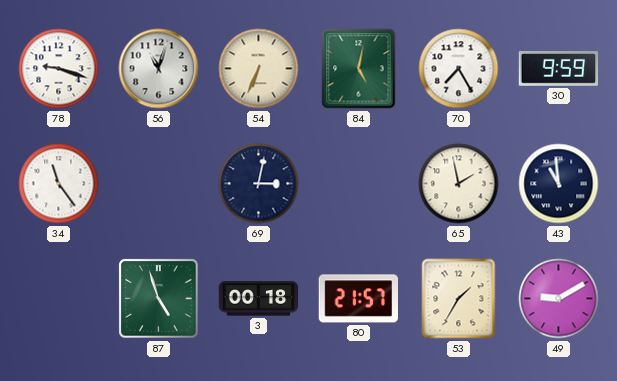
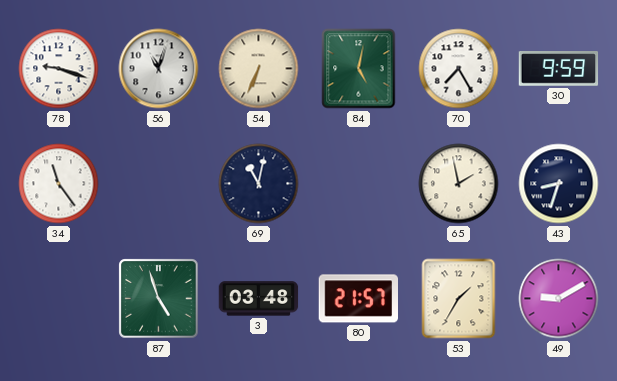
69: 3:02 -> 11:02 (259, 184)
43: 10:59 -> 8:33 (559, 184)
3: 00:18 -> 03:48 (259, 299)
